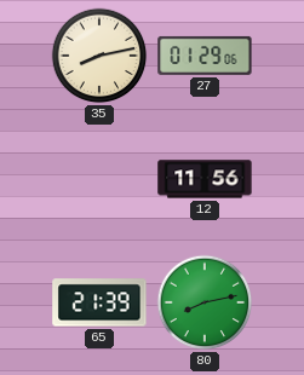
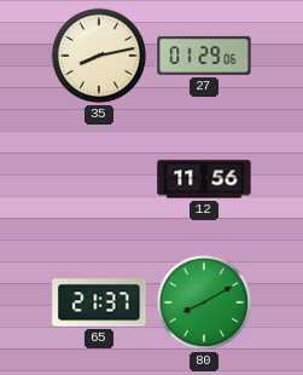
65: 21:39 -> 21:37 (99, 302)
80: 8:13 -> 8:10 (204, 302)
